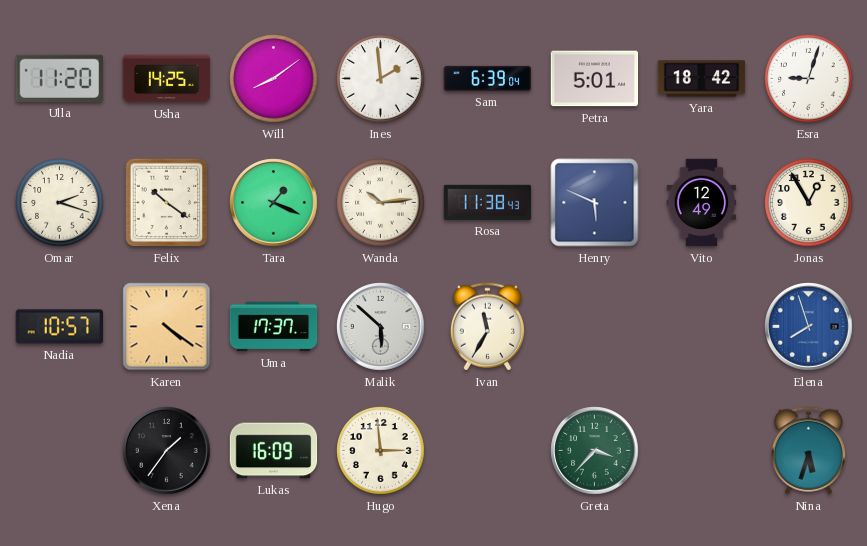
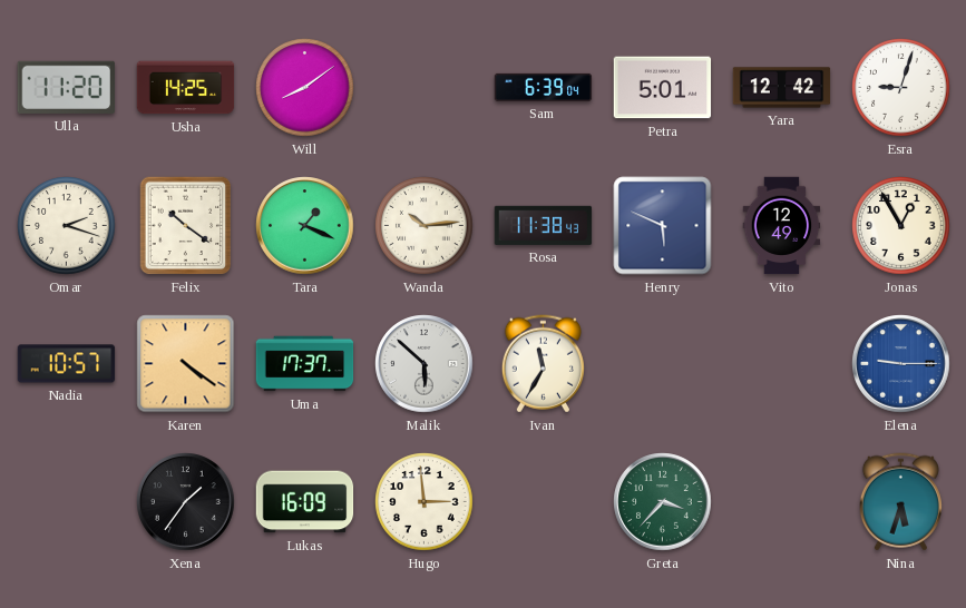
Ines: 1:59 -> none (381, 79)
Yara: 18:42 -> 12:42 (782, 88)
Elena: 7:57 -> 9:15 (901, 364)
